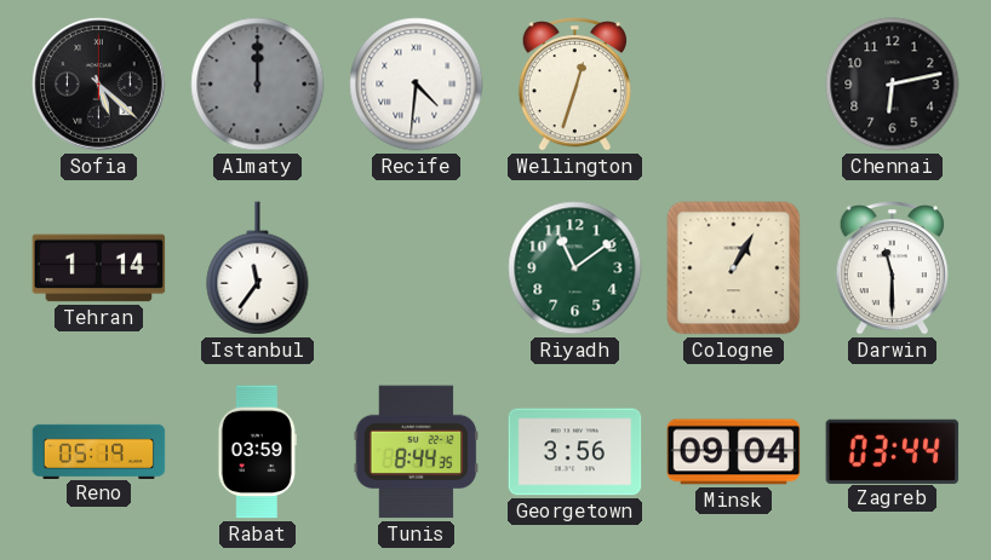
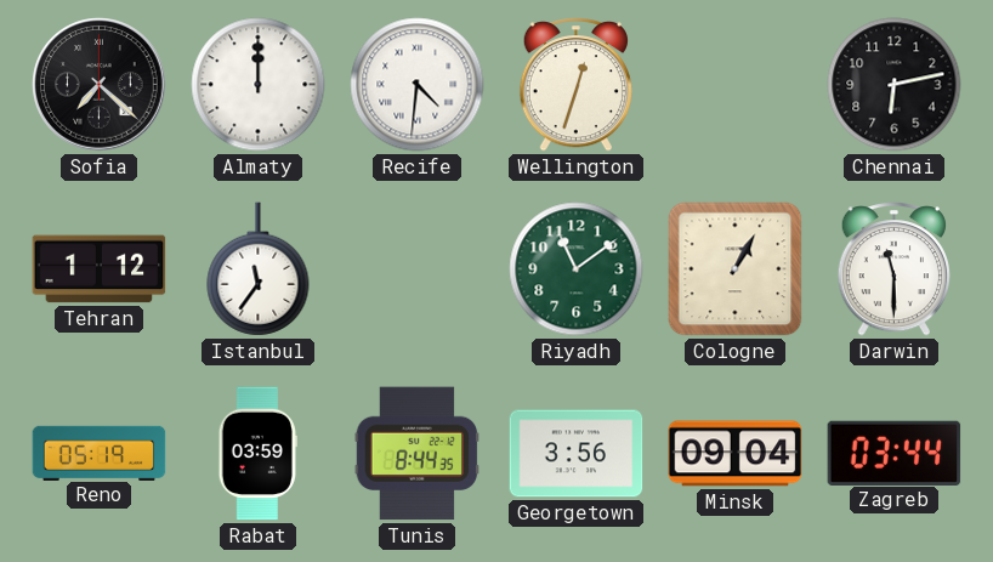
Sofia: 5:22 -> 7:22 (100, 85)
Almaty dial: grey -> white (259, 85)
Tehran: 1:14 -> 1:12 (100, 269)
